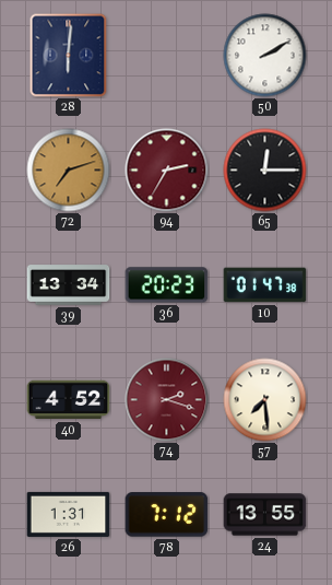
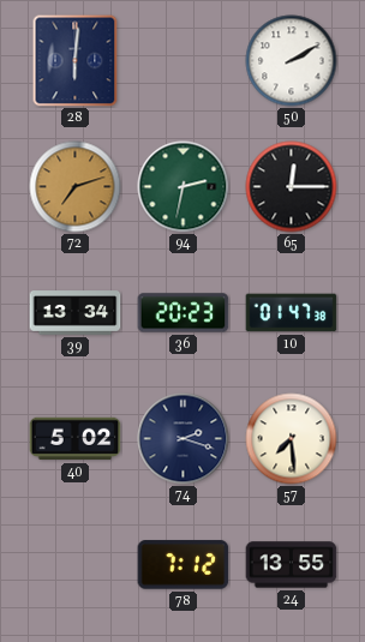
94: 2:35 -> 2:32 (184, 187)
94 dial: burgundy -> green (184, 187)
40: 4:52 -> 5:02 (76, 439)
74 dial: burgundy -> navy (184, 439)
26: 1:31 -> none (69, 514)
